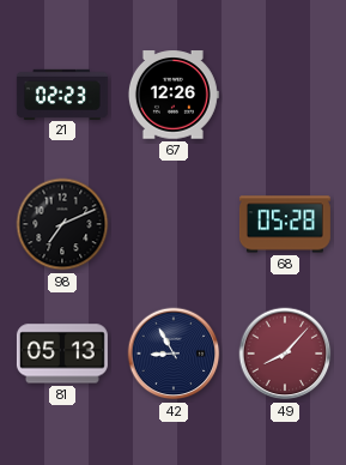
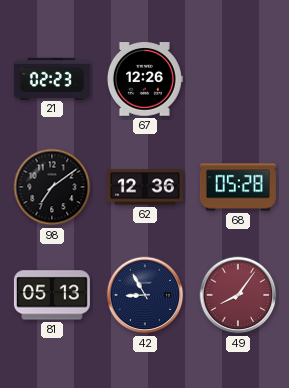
98: 7:11 -> 7:09 (52, 187)
62: none -> 12:36 (145, 187)
49: 8:07 -> 8:06 (238, 295)
